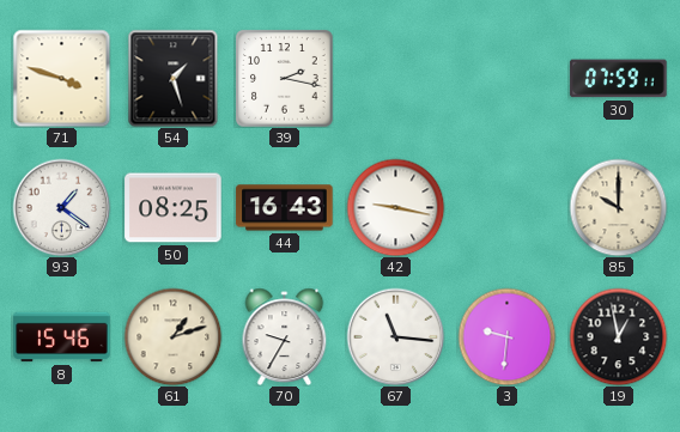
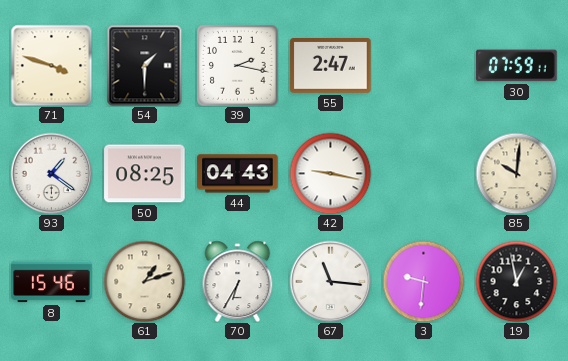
54: 1:27 -> 1:30 (145, 65)
55: none -> 2:47 (331, 66)
44: 16:43 -> 04:43 (238, 174)
85: 10:00 -> 10:01 (516, 173)
70: 9:35 -> 6:35 (238, 281)
